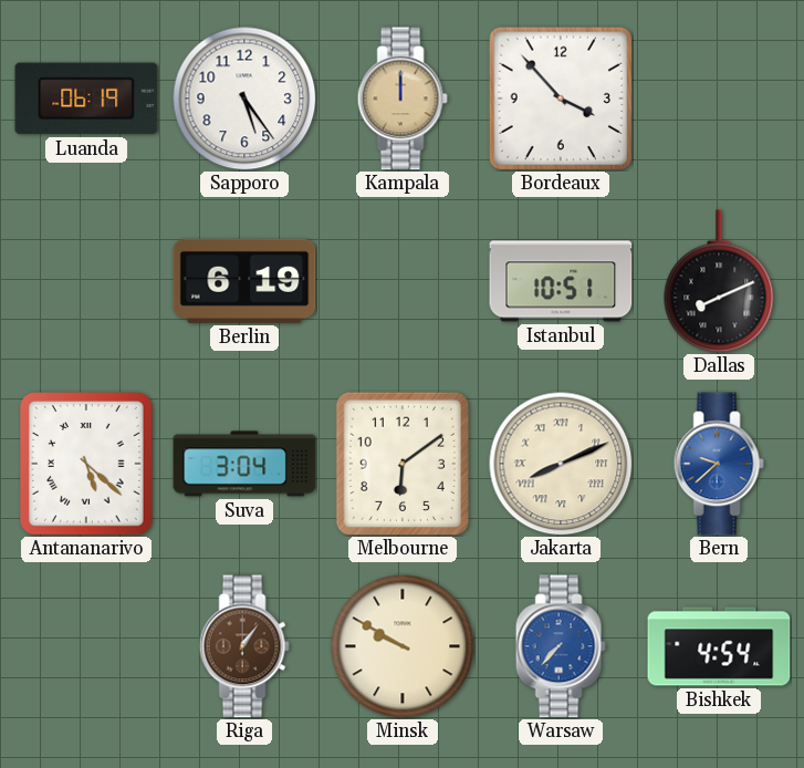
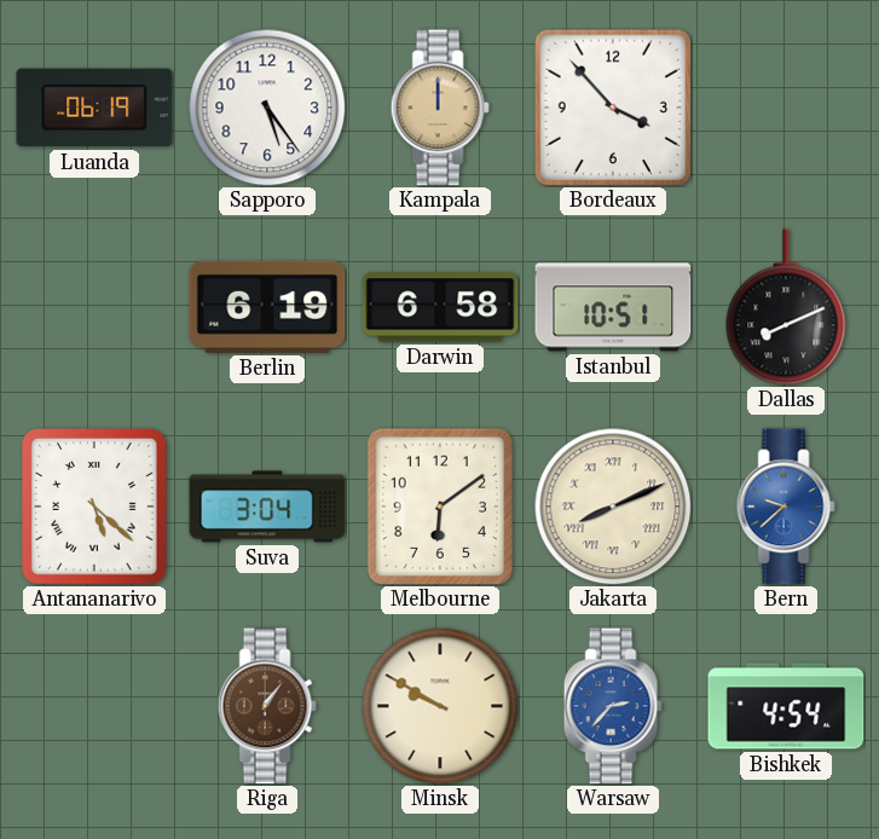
Darwin: none -> 6:58 (440, 307)
Warsaw: 7:37 -> 2:37 (613, 706)
